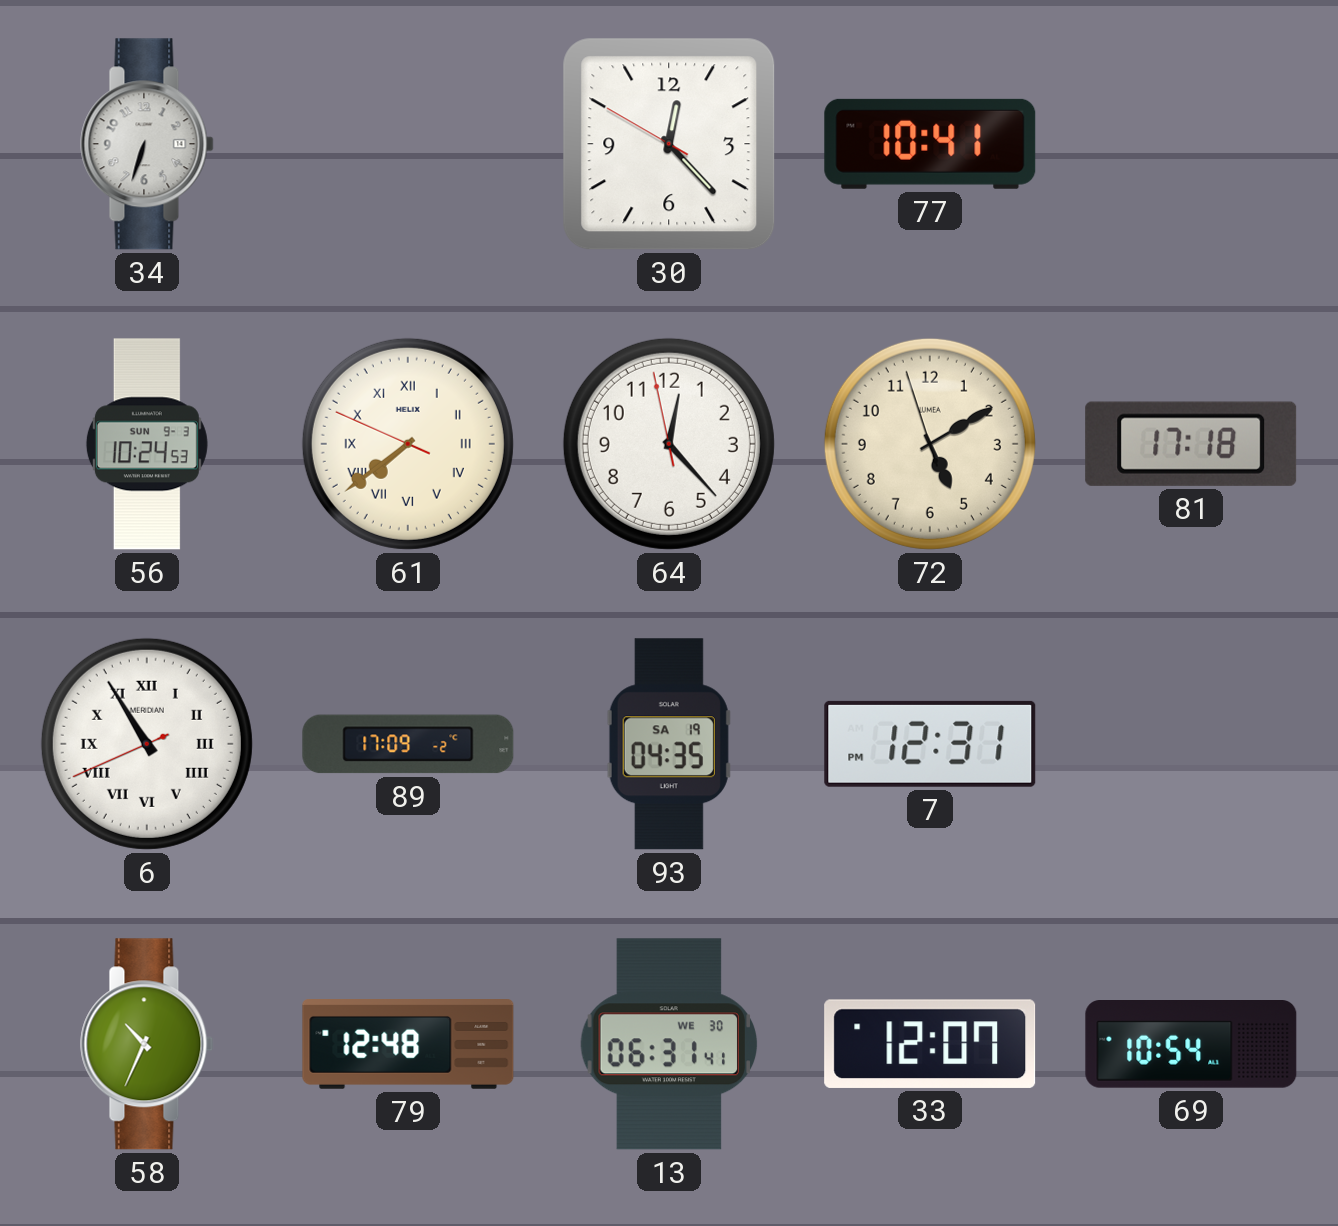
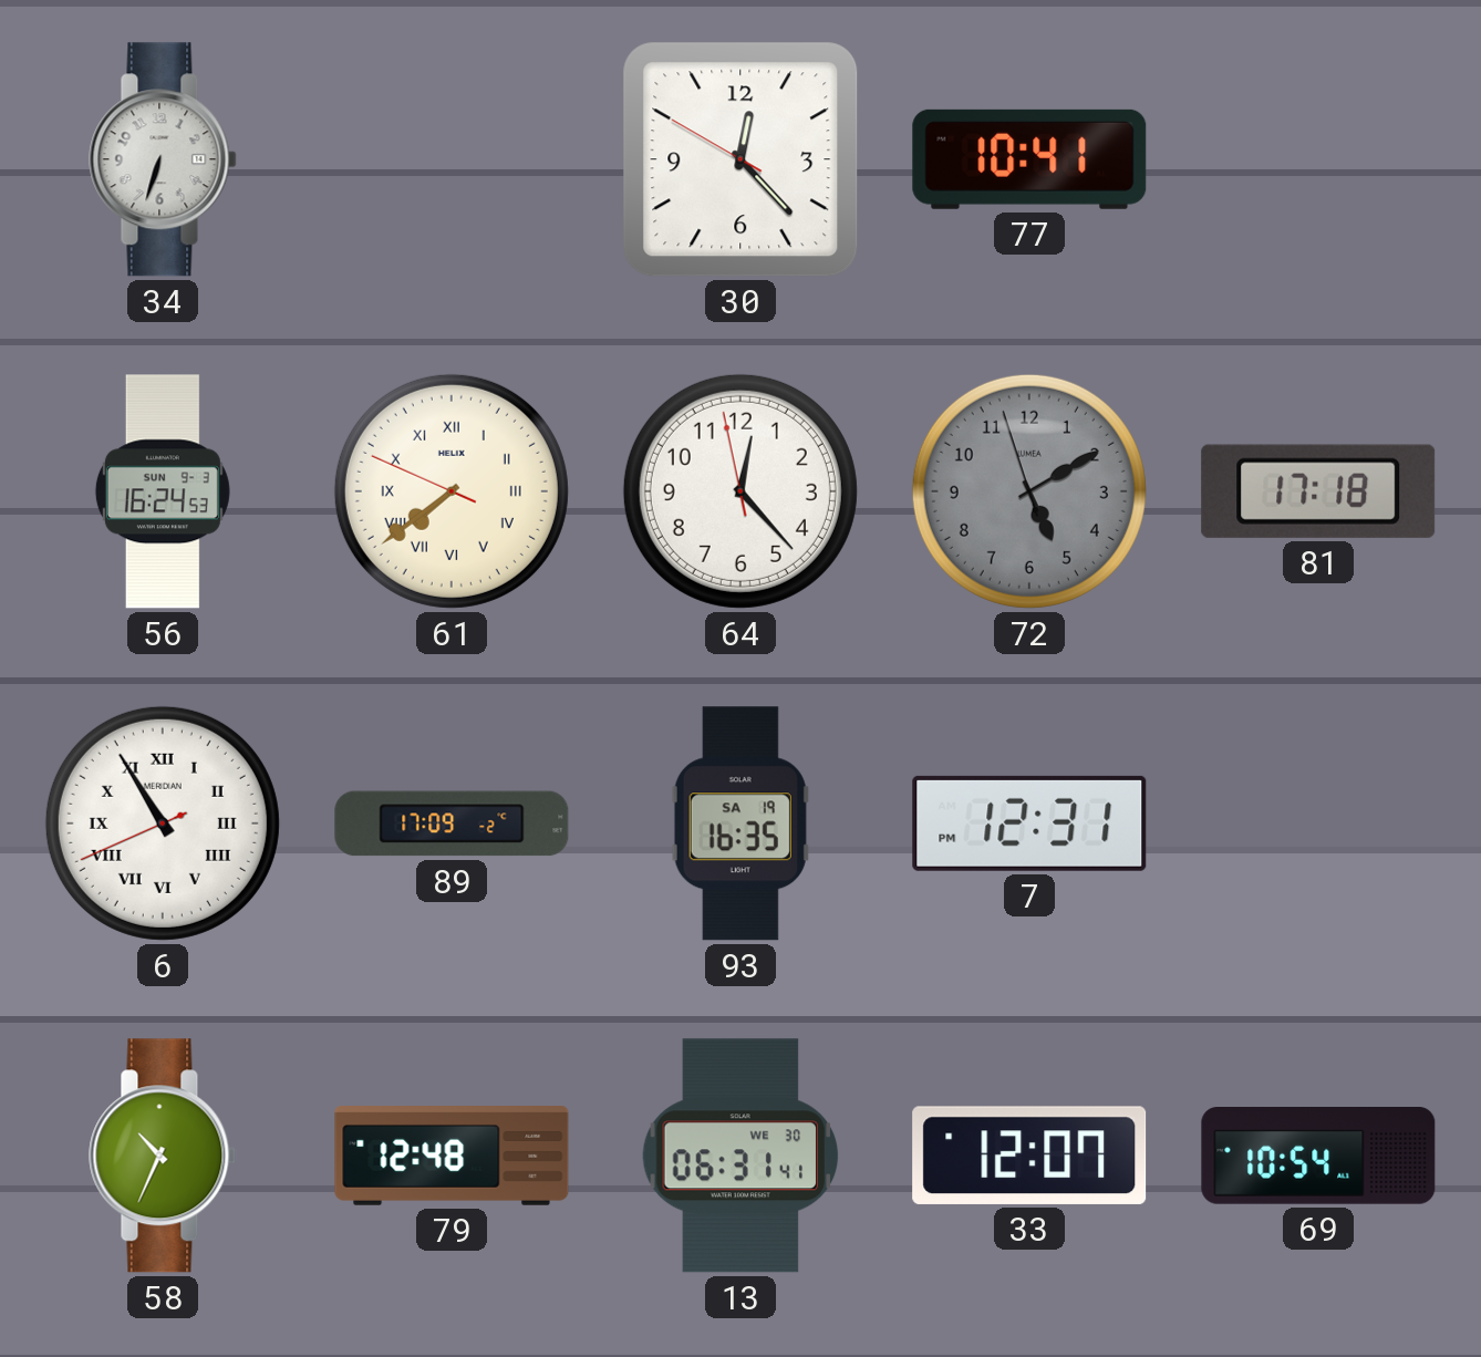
56: 10:24 -> 16:24 (163, 491)
72 dial: cream -> grey (1029, 491)
93: 04:35 -> 16:35 (740, 823)
